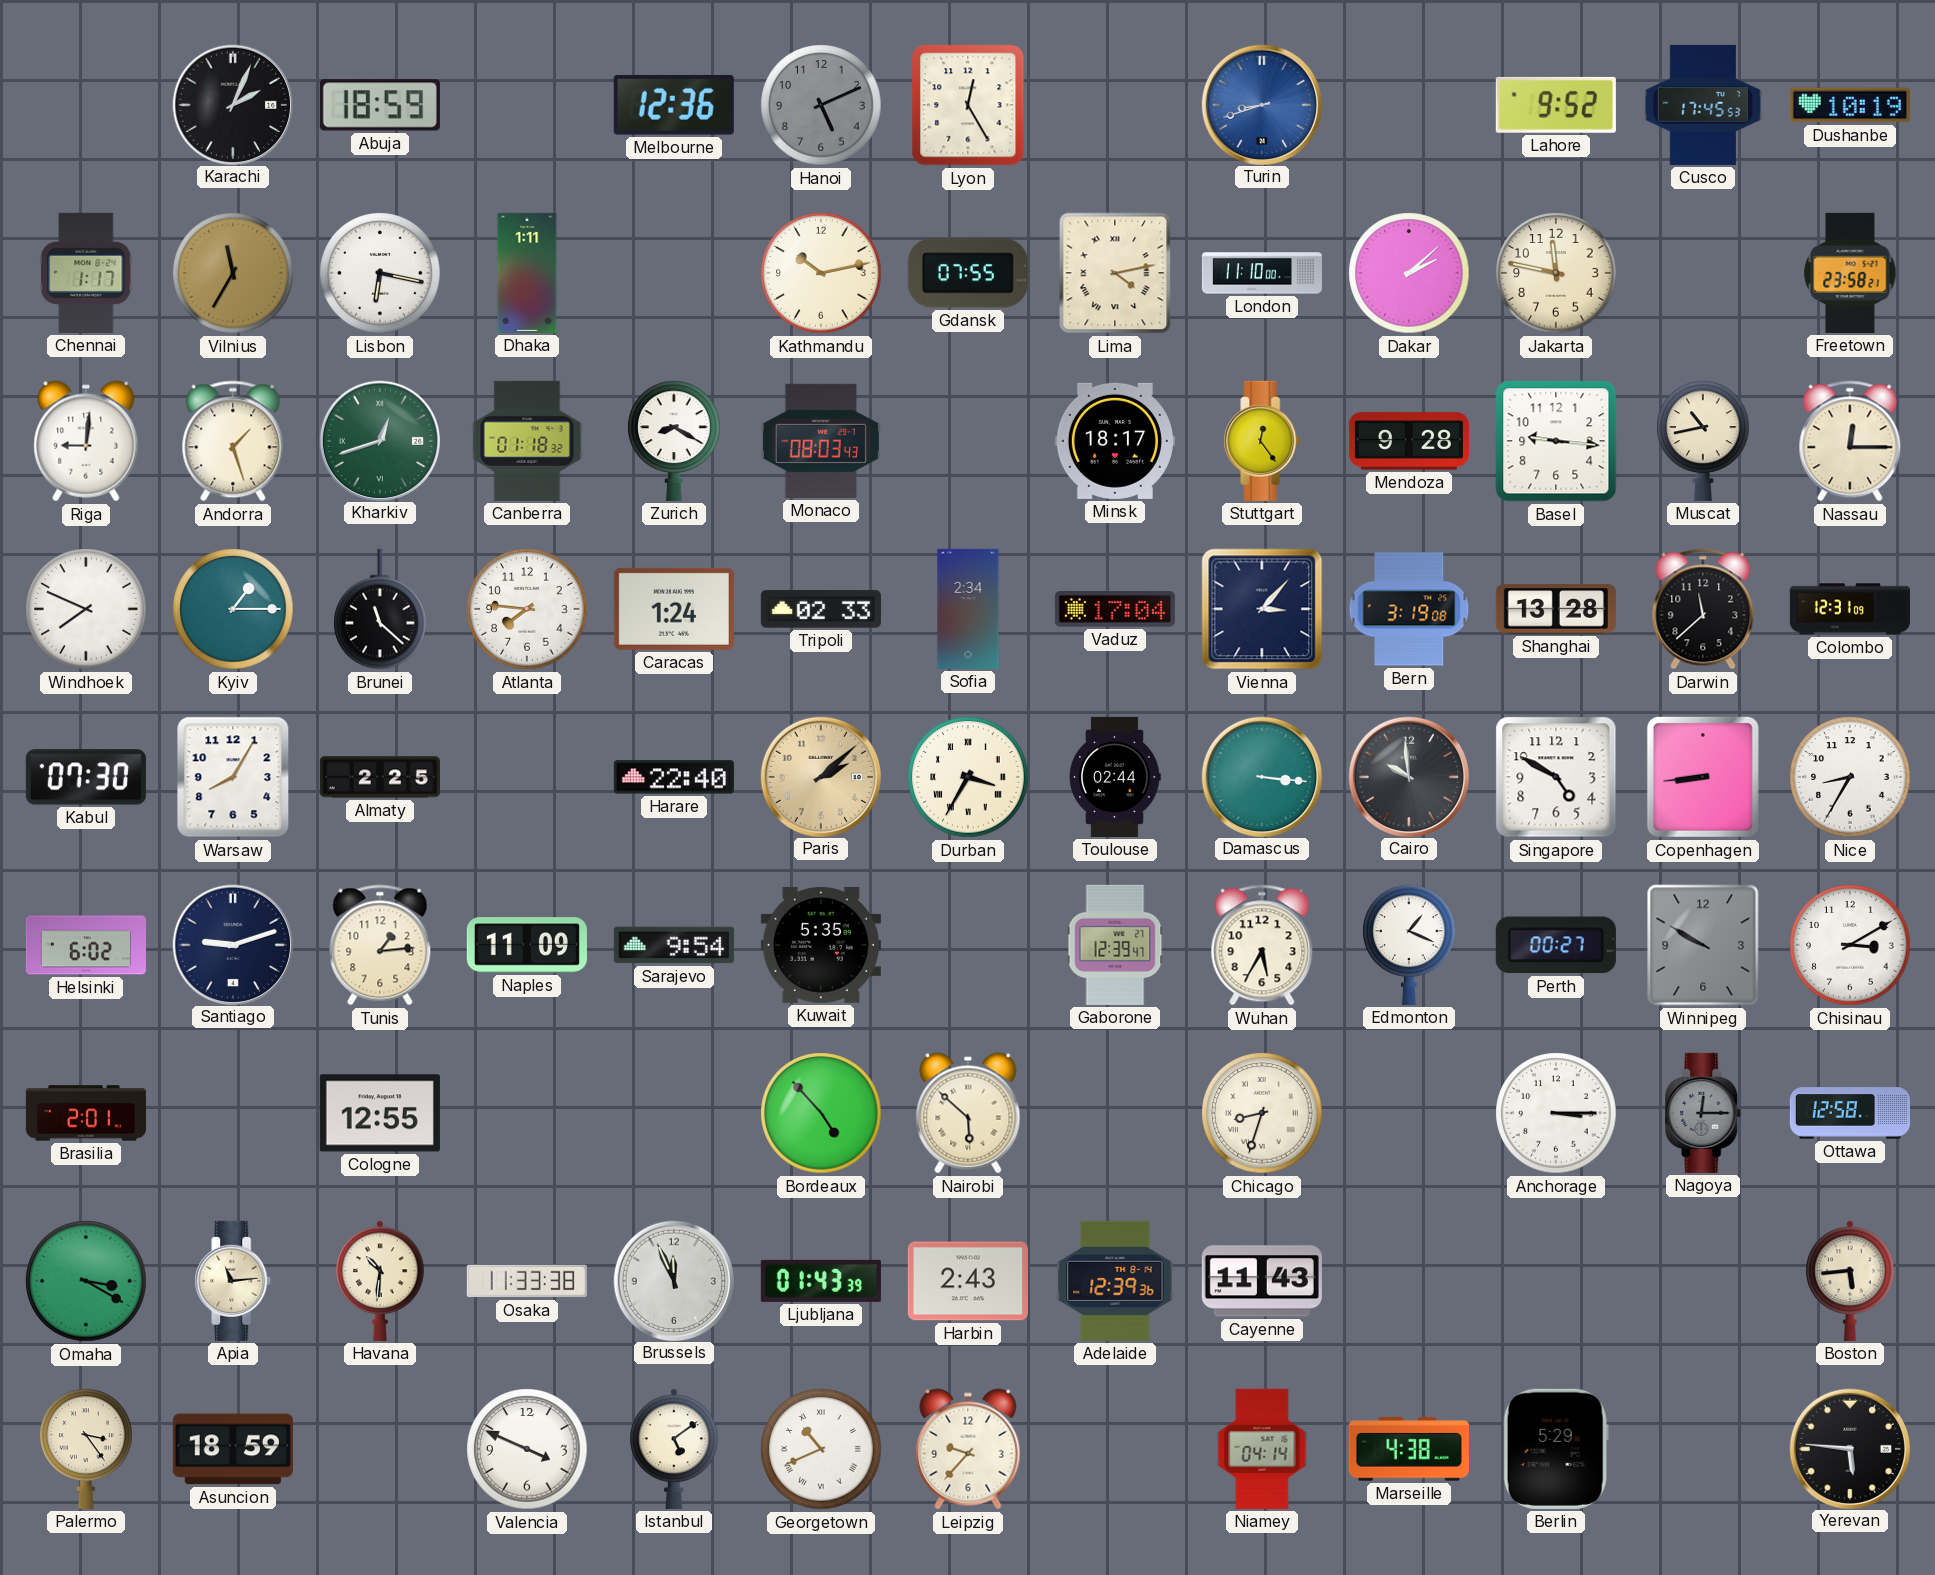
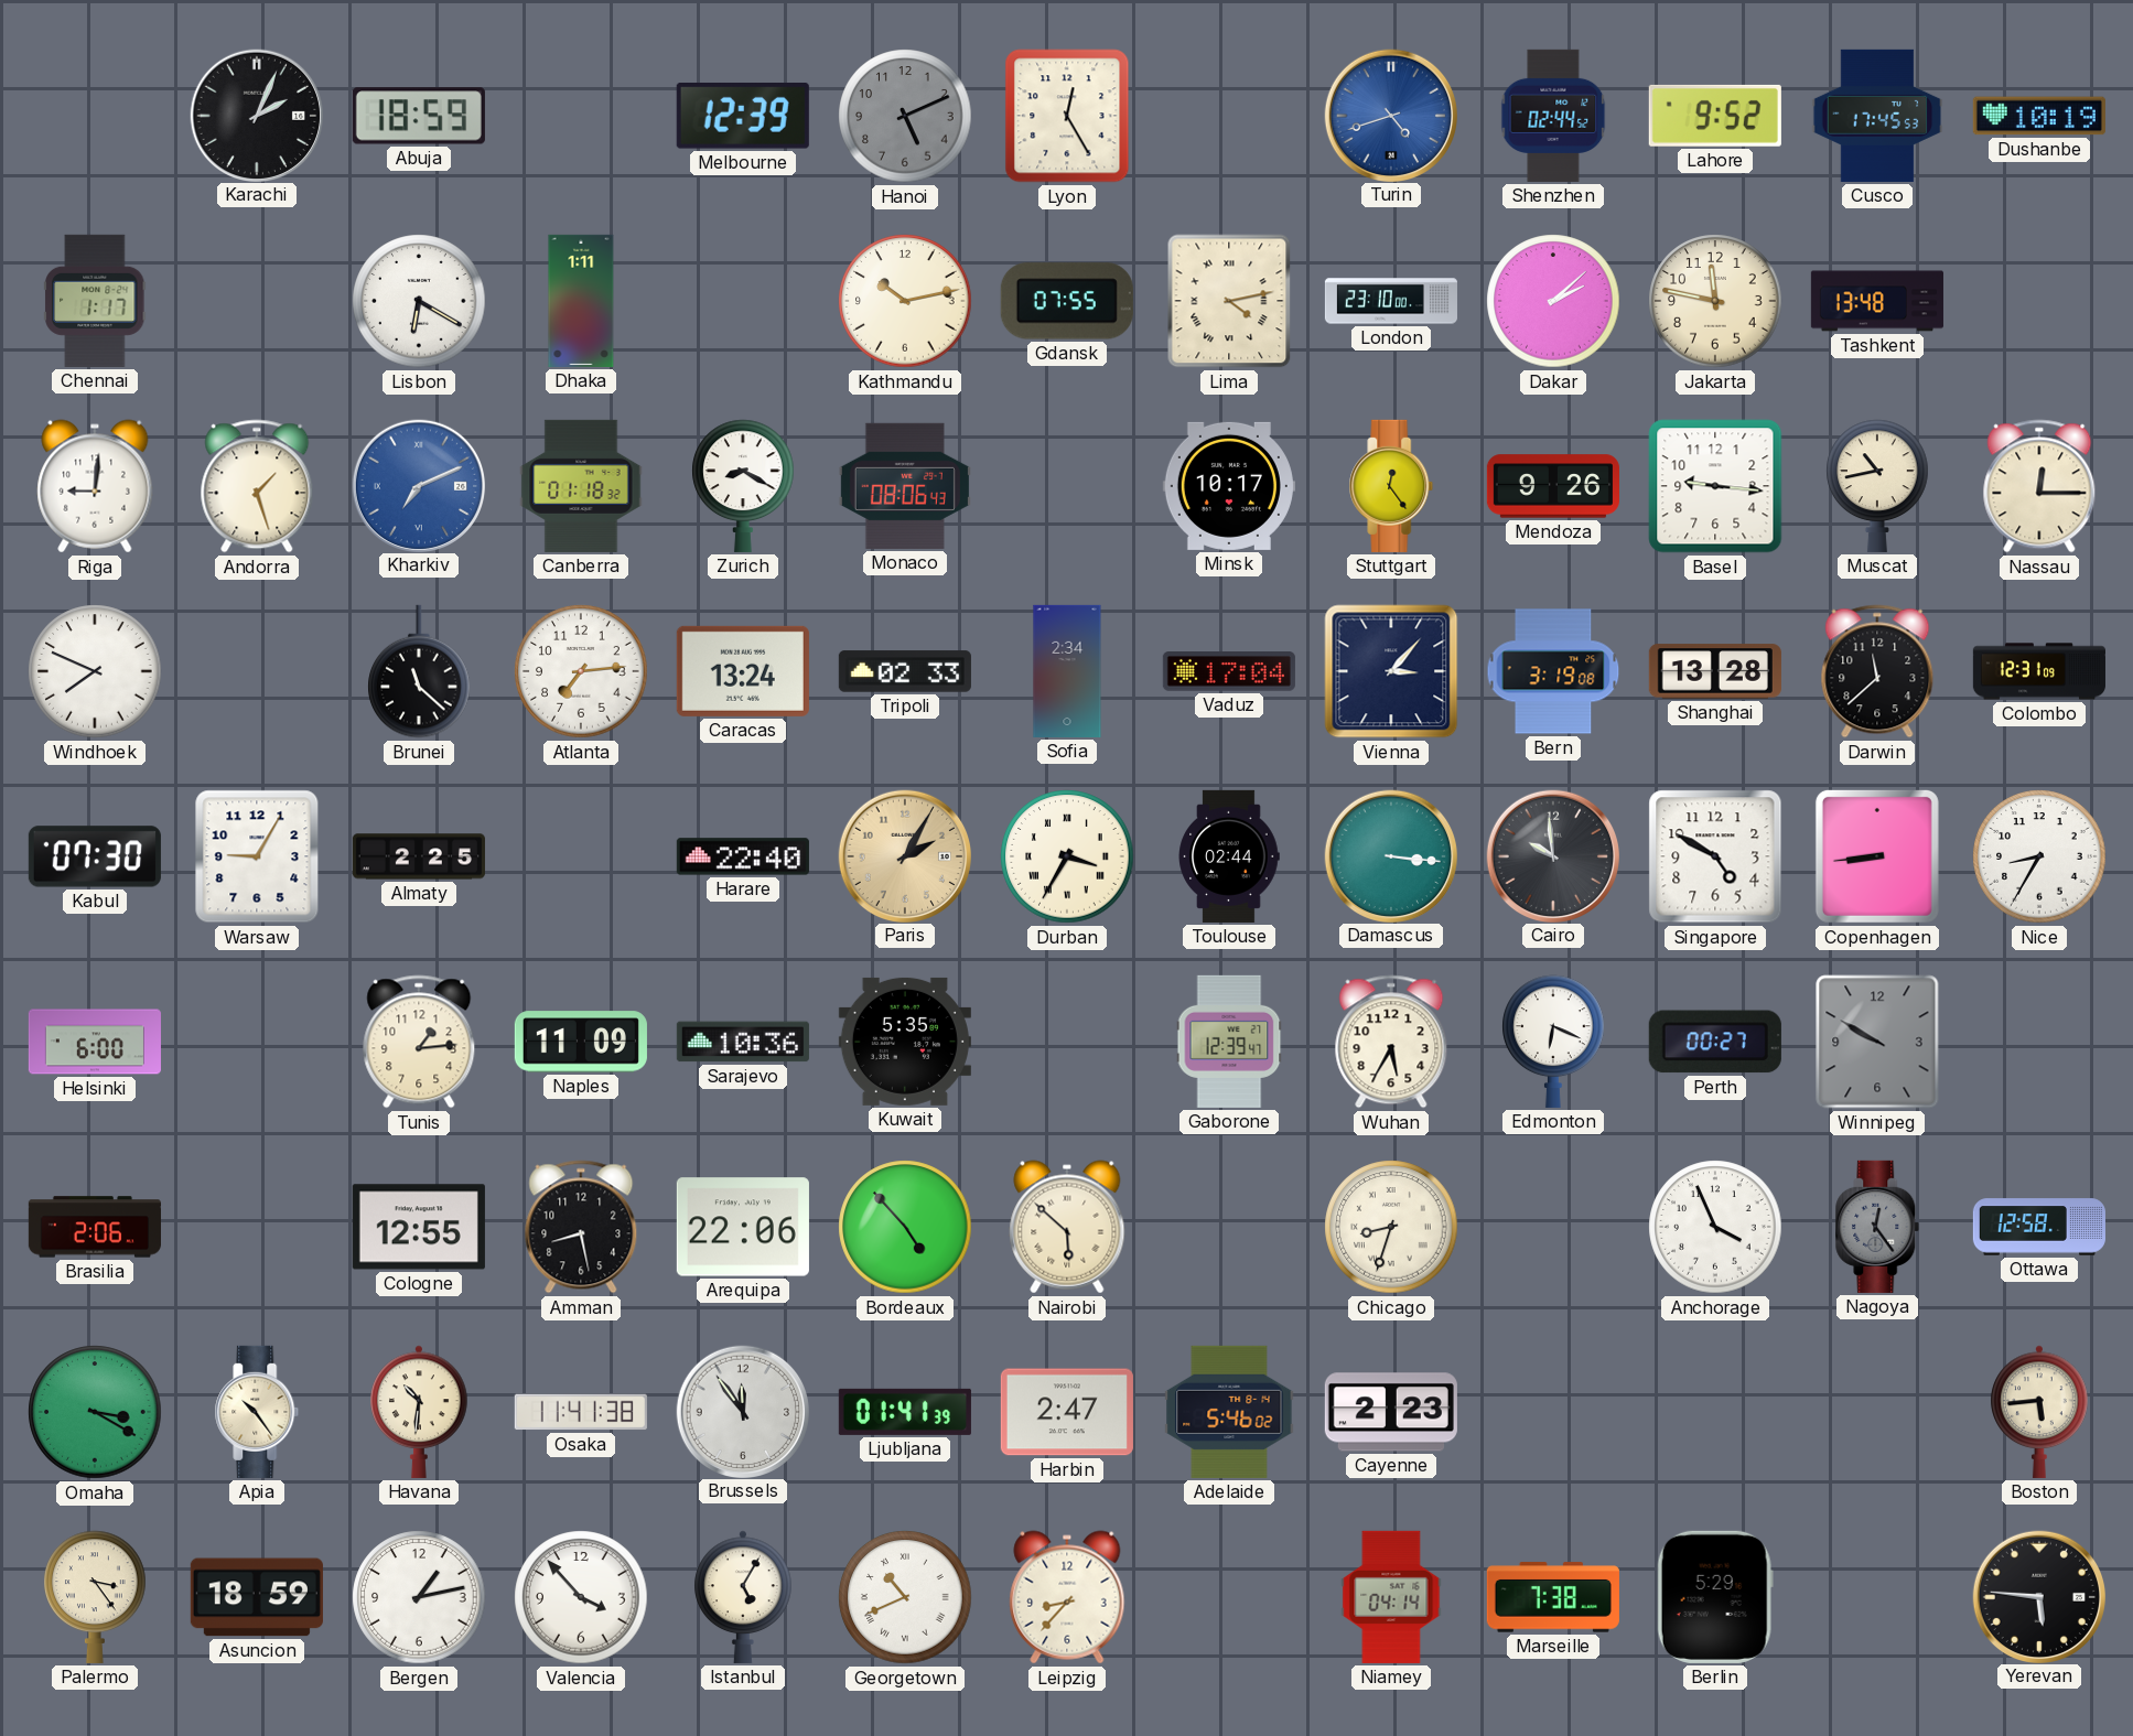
Melbourne: 12:36 -> 12:39 (743, 116)
Turin: 8:42 -> 4:42 (1390, 115)
Shenzhen: none -> 02:44 (1553, 116)
Vilnius: 11:35 -> none (233, 273)
Lisbon: 6:17 -> 6:20 (419, 301)
London: 11:10 -> 23:10 (1391, 301)
Tashkent: none -> 13:48 (1877, 301)
Freetown: 23:58 -> none (1850, 273)
Kharkiv: 12:42 -> 7:11 (418, 485)
Kharkiv dial: green -> blue (418, 485)
Monaco: 08:03 -> 08:06 (905, 486)
Minsk: 18:17 -> 10:17 (1229, 486)
Mendoza: 9:28 -> 9:26 (1553, 486)
Kyiv: 1:15 -> none (233, 609)
Atlanta: 7:46 -> 7:14 (581, 671)
Caracas: 1:24 -> 13:24 (743, 671)
Warsaw: 8:05 -> 9:05 (257, 856)
Paris: 2:08 -> 2:05 (904, 855)
Helsinki: 6:02 -> 6:00 (95, 1042)
Santiago: 9:12 -> none (232, 944)
Sarajevo: 9:54 -> 10:36 (743, 1042)
Edmonton: 1:19 -> 6:19 (1553, 1042)
Chisinau: 3:10 -> none (1850, 945)
Brasilia: 2:01 -> 2:06 (95, 1227)
Amman: none -> 8:28 (581, 1227)
Arequipa: none -> 22:06 (743, 1227)
Anchorage: 3:15 -> 3:56 (1715, 1227)
Nagoya: 12:15 -> 12:24 (1877, 1227)
Apia: 11:14 -> 10:24 (257, 1412)
Osaka: 11:33 -> 11:41 (581, 1412)
Brussels: 11:56 -> 11:54 (742, 1411)
Ljubljana: 01:43 -> 01:41 (905, 1412)
Harbin: 2:43 -> 2:47 (1067, 1412)
Adelaide: 12:39 -> 5:46 (1229, 1412)
Cayenne: 11:43 -> 2:23 (1391, 1412)
Bergen: none -> 1:13 (419, 1597)
Valencia: 3:49 -> 3:53 (581, 1597)
Istanbul: 5:09 -> 5:05 (743, 1597)
Leipzig: 9:37 -> 8:37 (1067, 1597)
Marseille: 4:38 -> 7:38 (1553, 1597)
